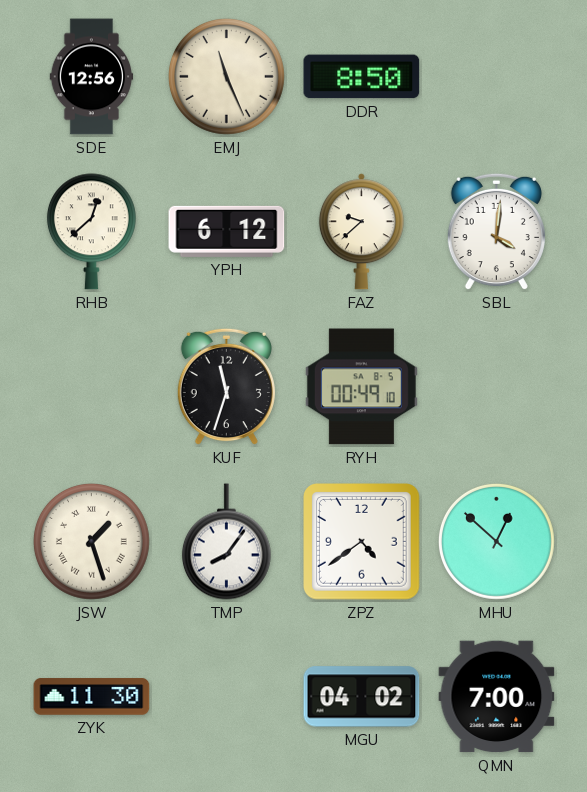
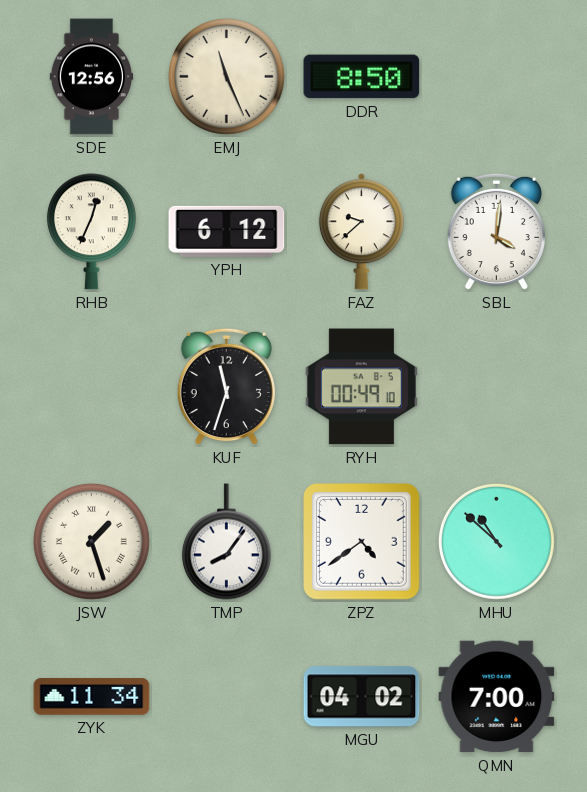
RHB: 12:38 -> 12:34 (91, 232)
MHU: 12:52 -> 10:52 (496, 541)
ZYK: 11:30 -> 11:34 (92, 697)
